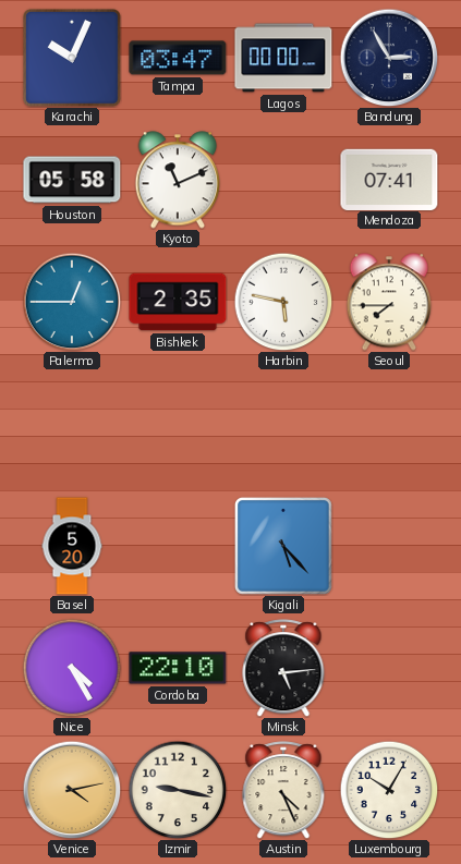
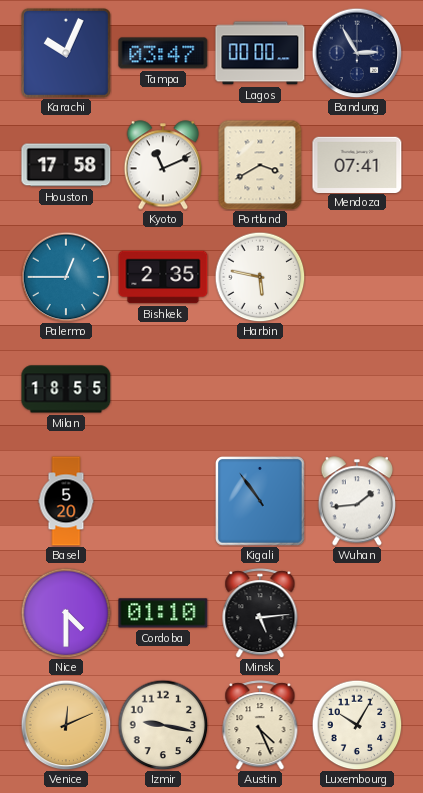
Houston: 05:58 -> 17:58 (66, 165)
Portland: none -> 3:40 (260, 165)
Seoul: 7:45 -> none (389, 302)
Milan: none -> 18:55 (66, 389)
Kigali: 5:23 -> 10:54 (261, 502)
Wuhan: none -> 1:44 (357, 501)
Nice: 4:25 -> 4:30 (66, 613)
Cordoba: 22:10 -> 01:10 (163, 613)
Venice: 4:13 -> 12:11 (66, 725)
